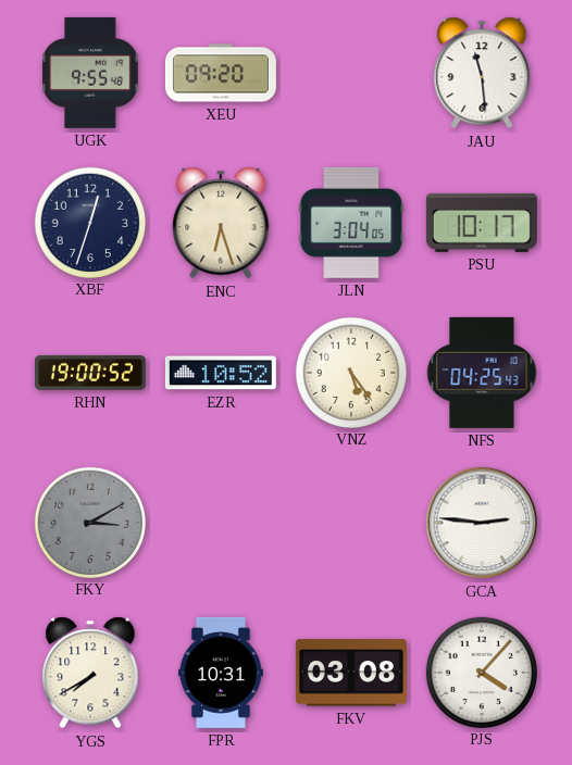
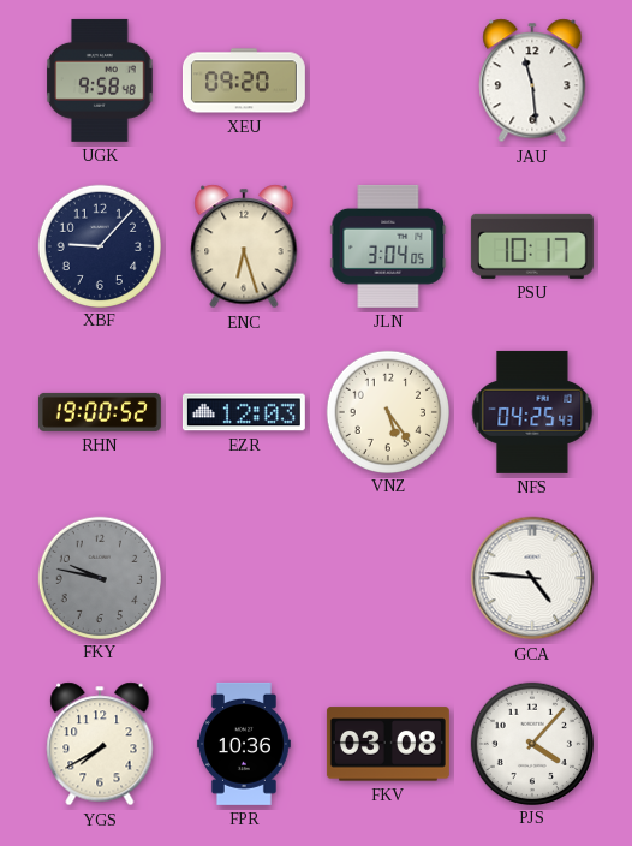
UGK: 9:55 -> 9:58 (100, 81)
XBF: 12:33 -> 9:07 (99, 245)
EZR: 10:52 -> 12:03 (244, 412)
FKY: 3:10 -> 9:47 (99, 577)
GCA: 2:46 -> 4:46 (532, 578)
FPR: 10:31 -> 10:36 (244, 744)
